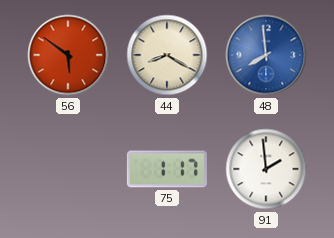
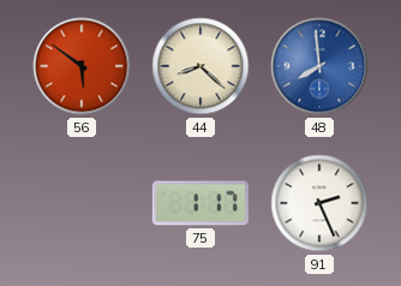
44: 8:20 -> 8:22 (200, 66)
91: 1:59 -> 2:26 (319, 203)
